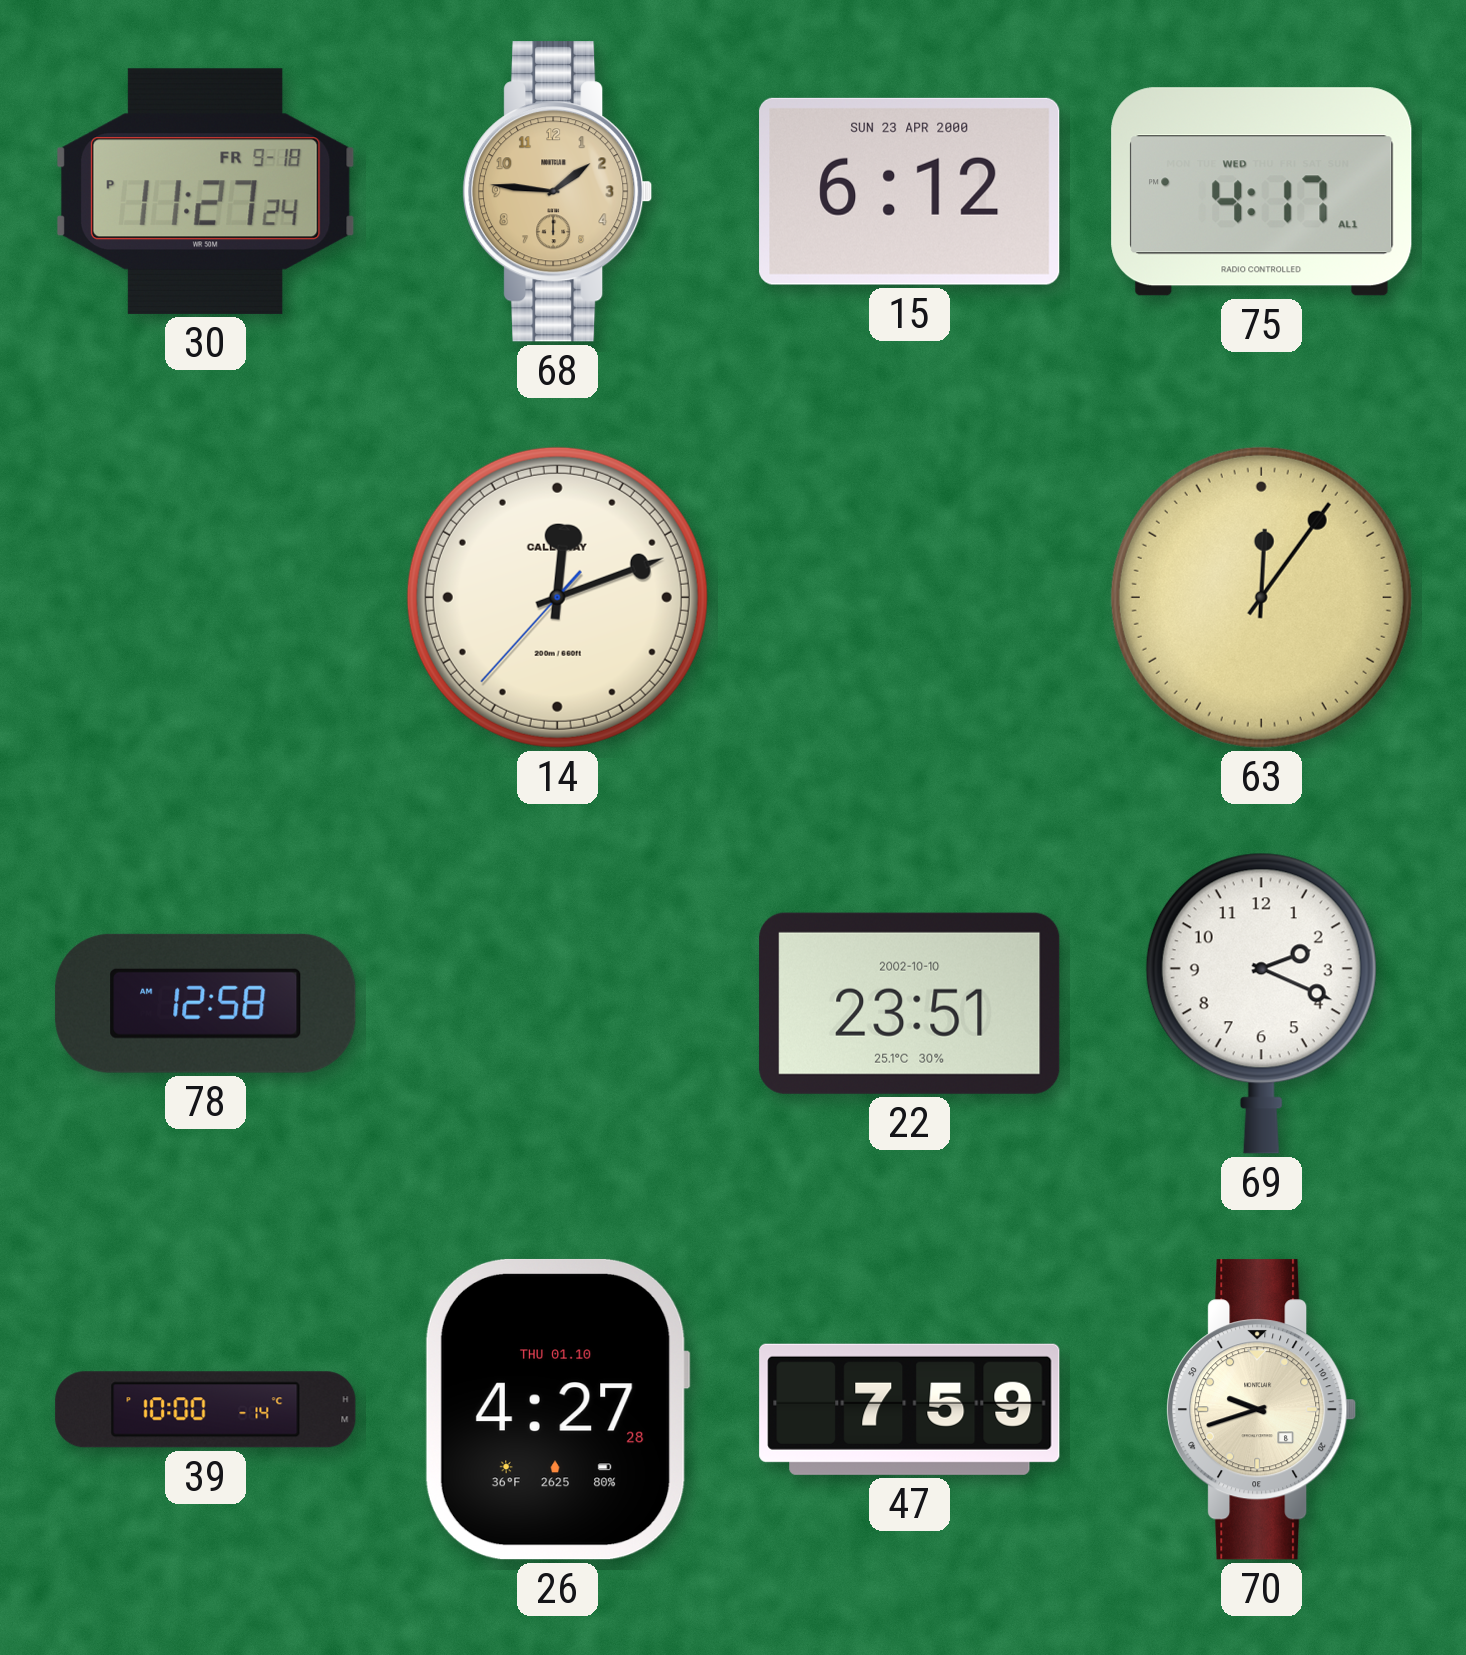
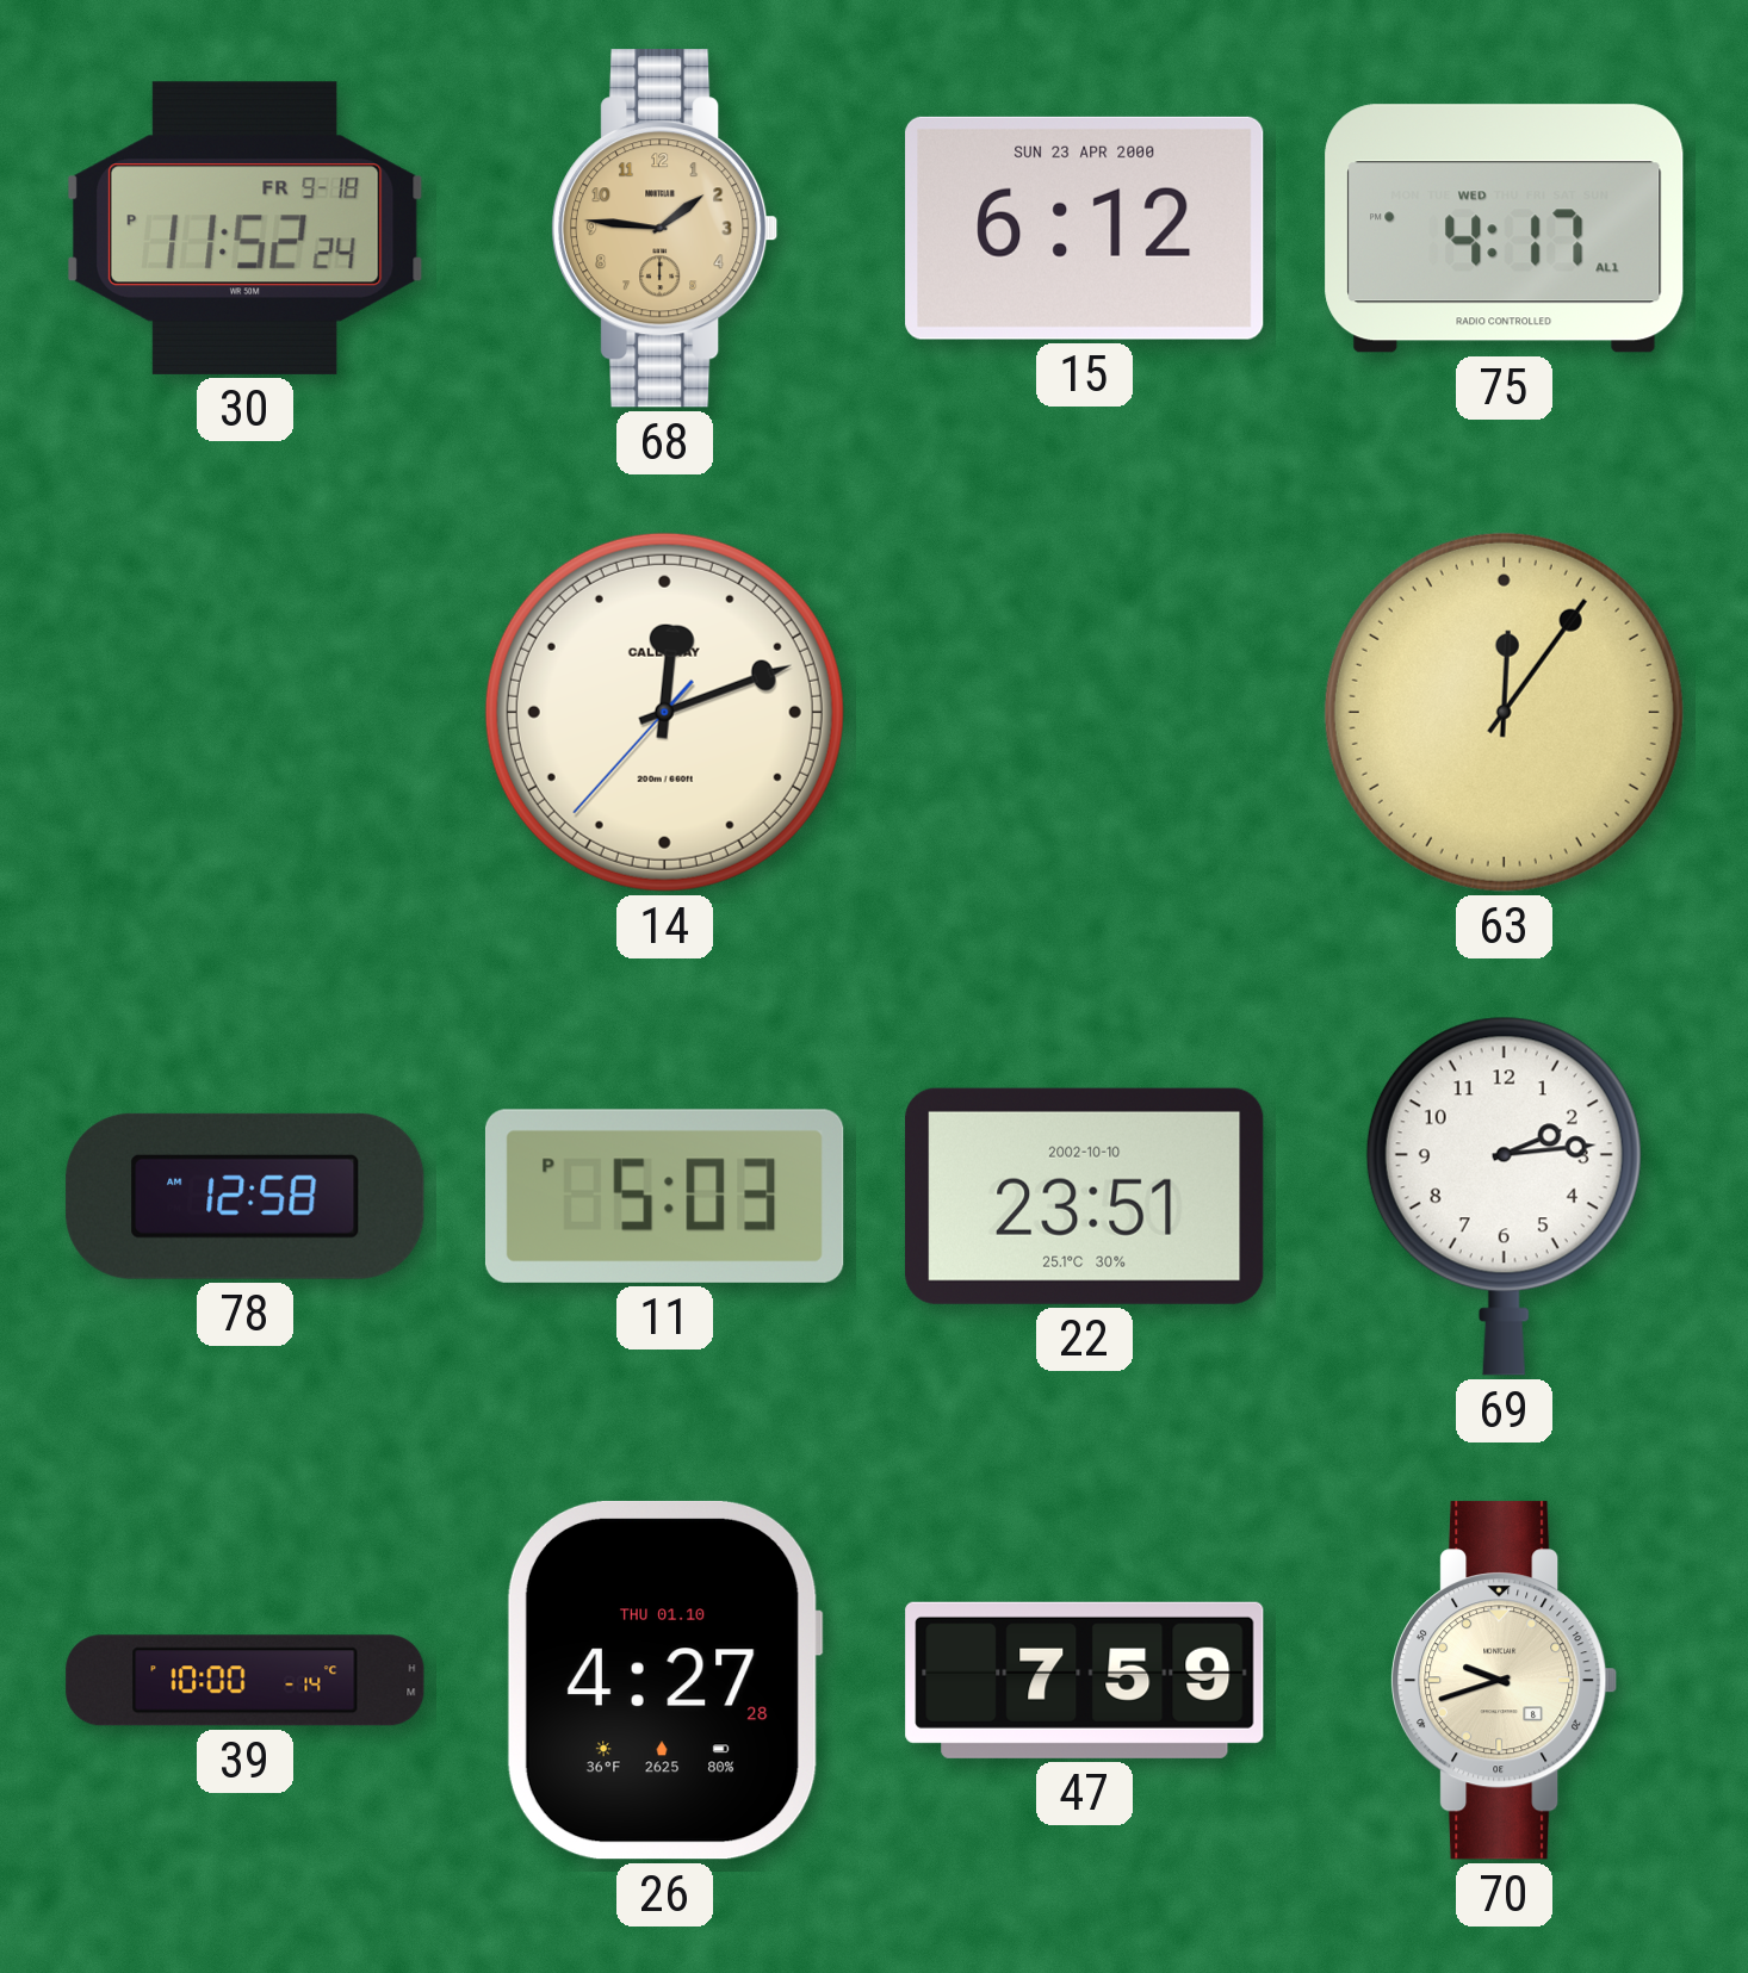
30: 11:27 -> 11:52 (244, 228)
11: none -> 5:03 (664, 1196)
69: 2:19 -> 2:14 (1504, 1196)
